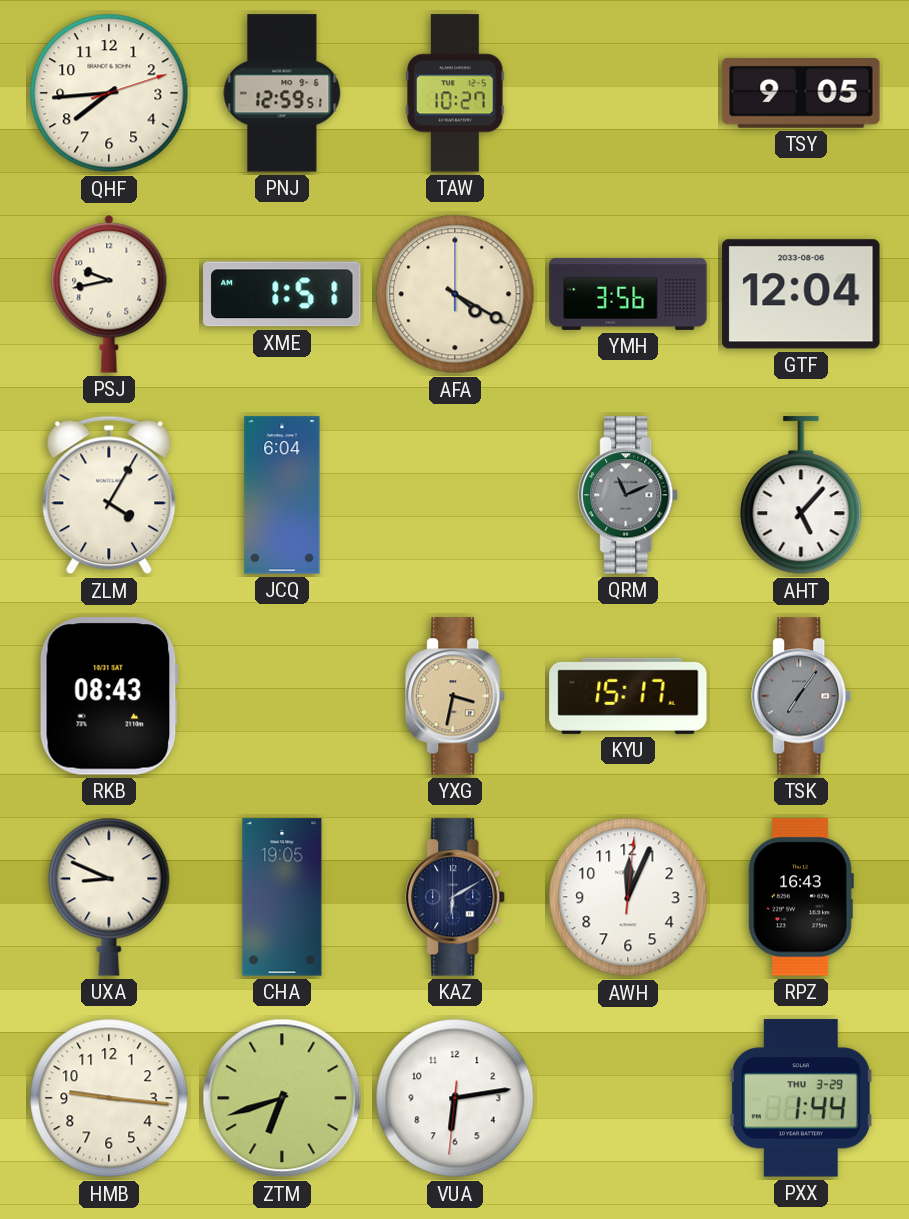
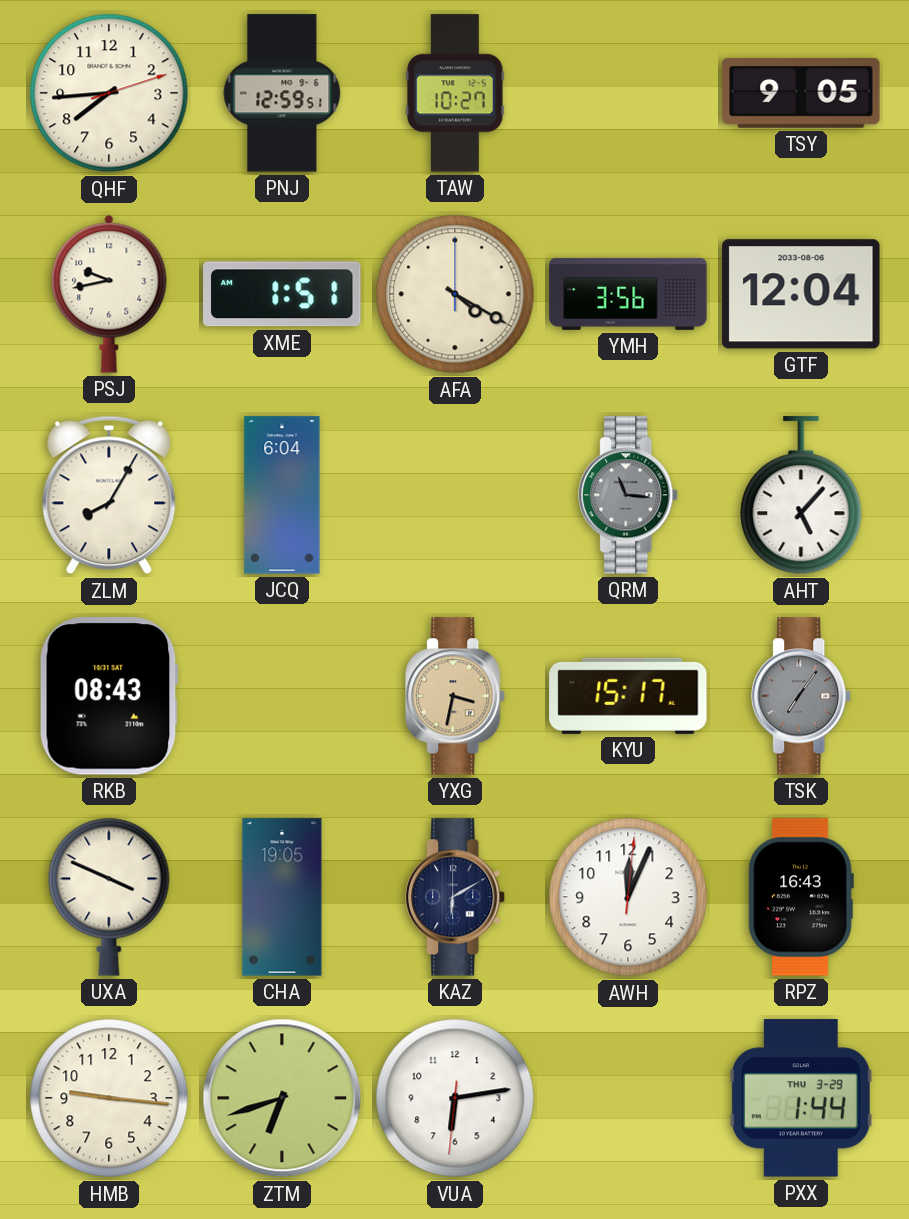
ZLM: 4:05 -> 8:05 (109, 495)
QRM: 11:11 -> 11:16 (629, 495)
UXA: 8:49 -> 3:49 (109, 897)
